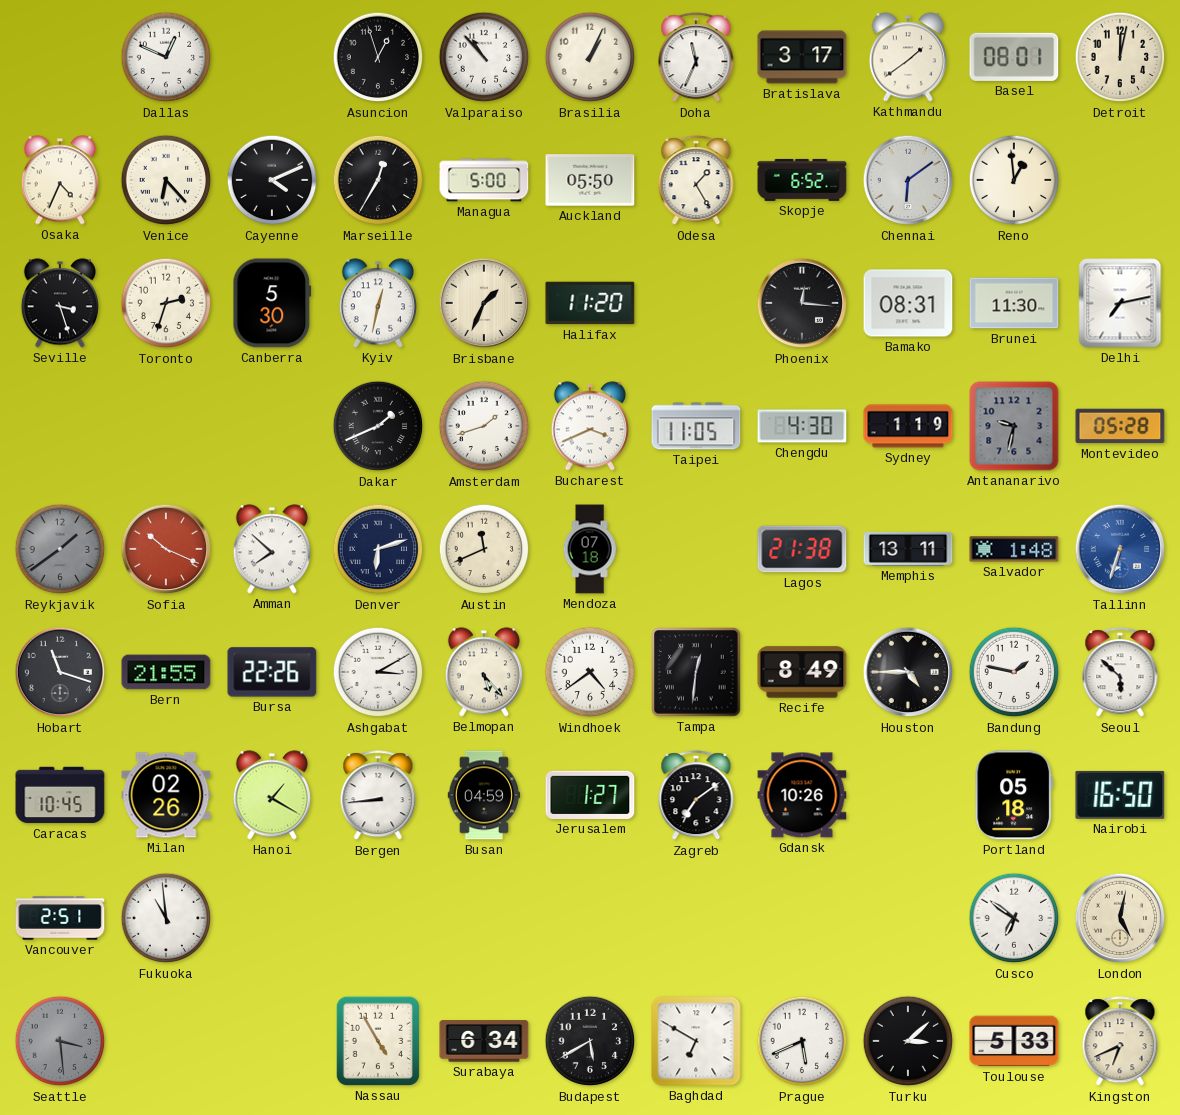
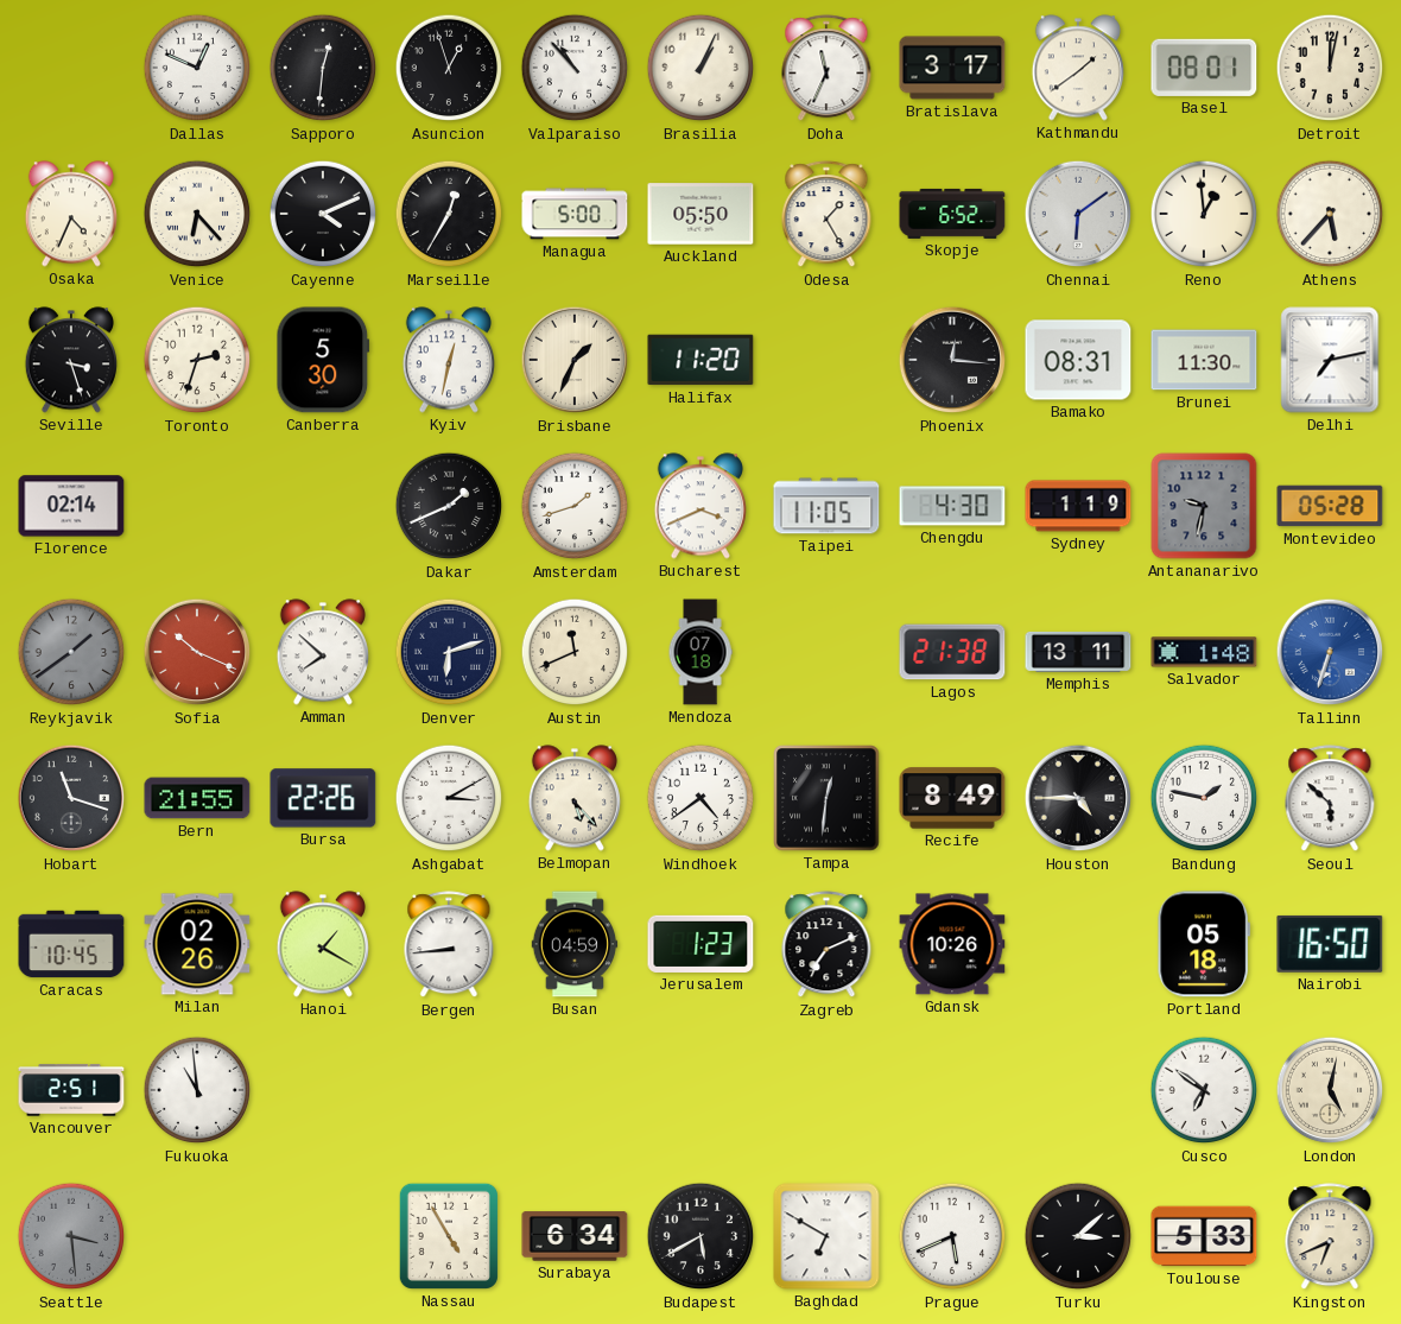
Sapporo: none -> 12:31 (323, 68)
Athens: none -> 5:37 (1330, 214)
Florence: none -> 02:14 (71, 506)
Jerusalem: 1:27 -> 1:23 (700, 944)
Zagreb: 7:09 -> 7:11 (826, 945)
